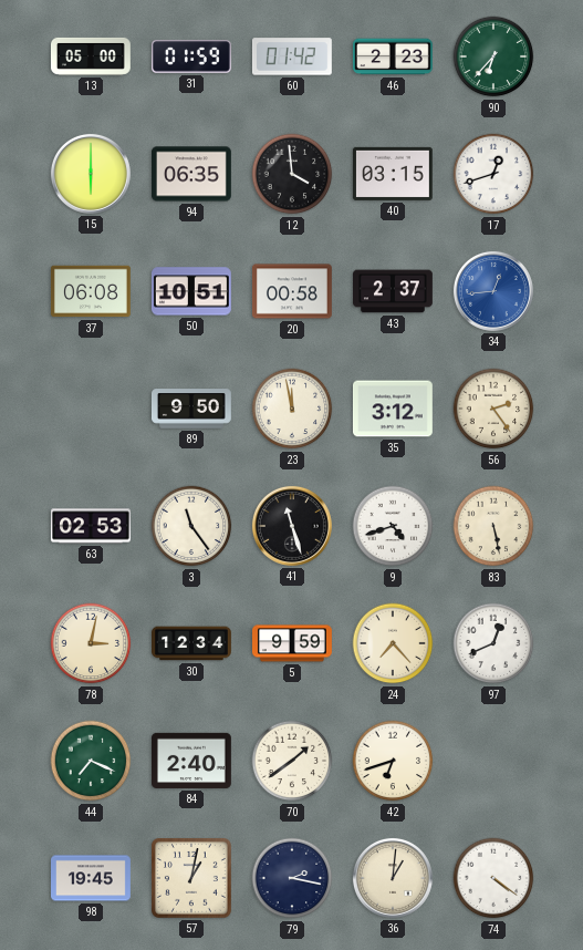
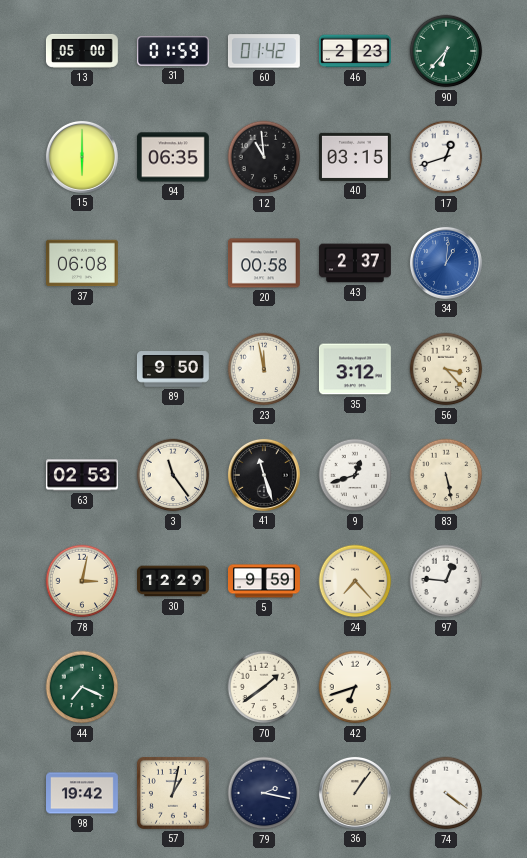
12: 3:59 -> 10:59 (264, 157)
50: 10:51 -> none (191, 291)
34: 12:44 -> 1:01 (446, 263)
56: 2:24 -> 3:23 (446, 369)
9: 4:42 -> 12:42 (355, 475)
30: 12:34 -> 12:29 (174, 581)
97: 12:41 -> 12:46 (446, 581)
84: 2:40 -> none (192, 761)
98: 19:45 -> 19:42 (83, 793)
36: 1:01 -> 1:06 (355, 793)
